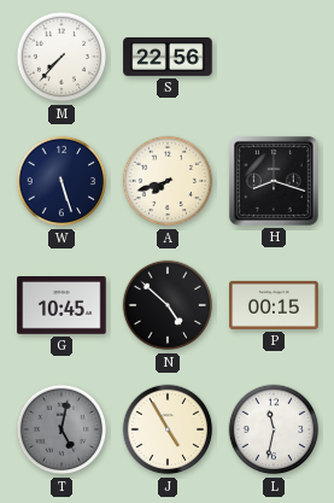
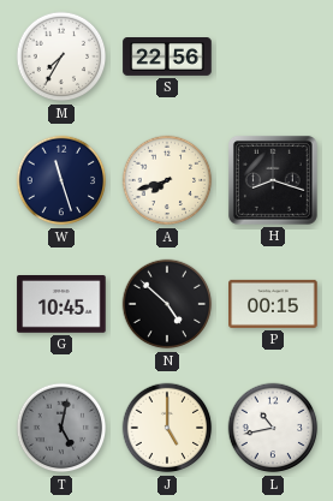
M: 7:37 -> 7:35 (61, 56)
W: 5:27 -> 11:27 (61, 180)
J: 4:55 -> 5:00 (167, 428)
L: 11:32 -> 10:43 (273, 428)
